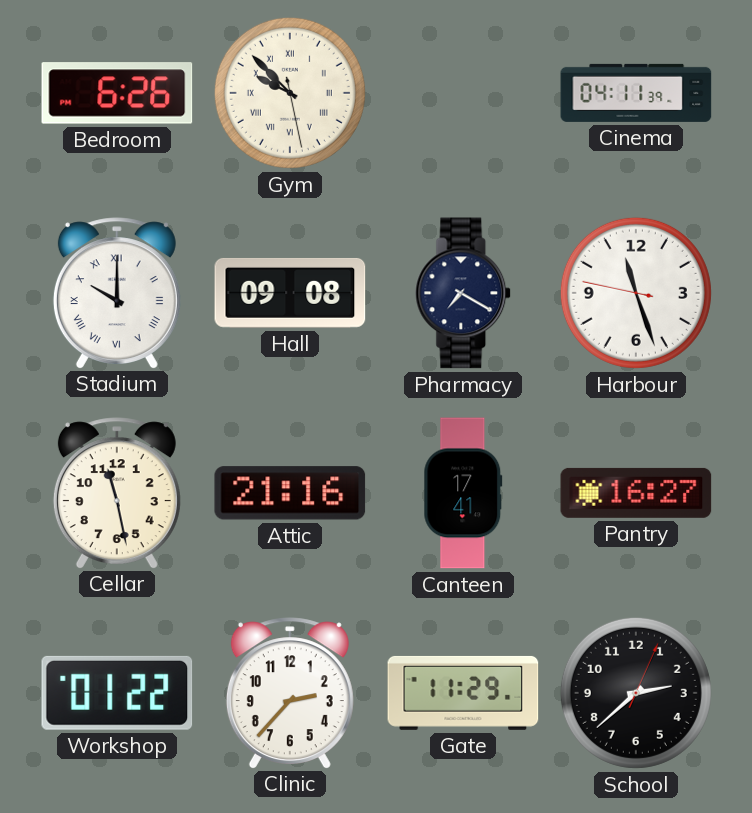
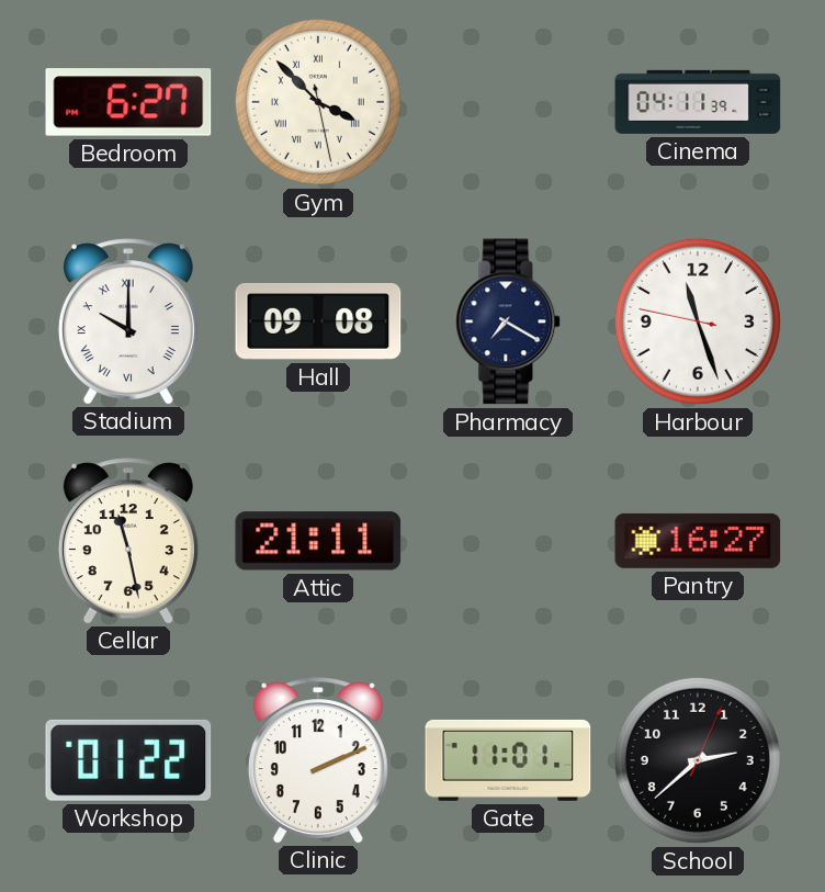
Bedroom: 6:26 -> 6:27 (128, 102)
Gym: 9:52 -> 3:52 (318, 102)
Attic: 21:16 -> 21:11 (318, 541)
Canteen: 17:41 -> none (463, 493)
Clinic: 2:37 -> 2:11 (318, 760)
Gate: 11:29 -> 11:01 (508, 760)
